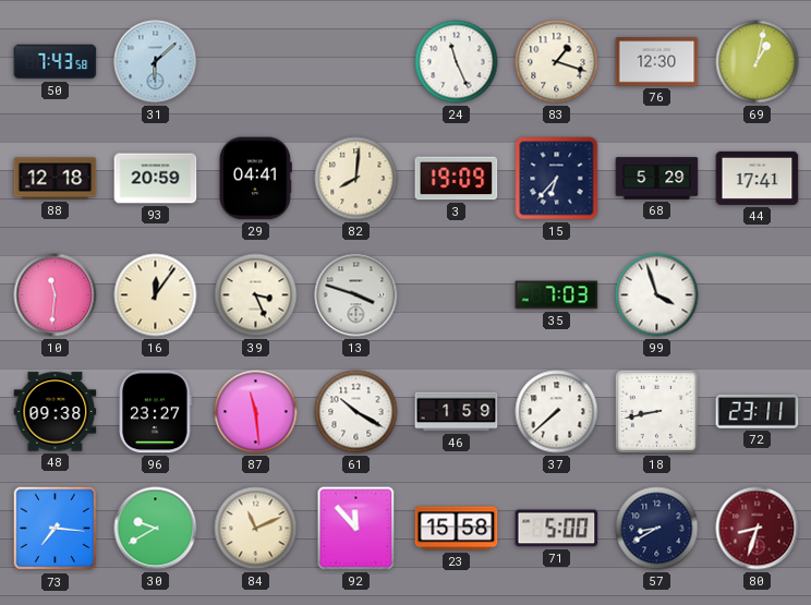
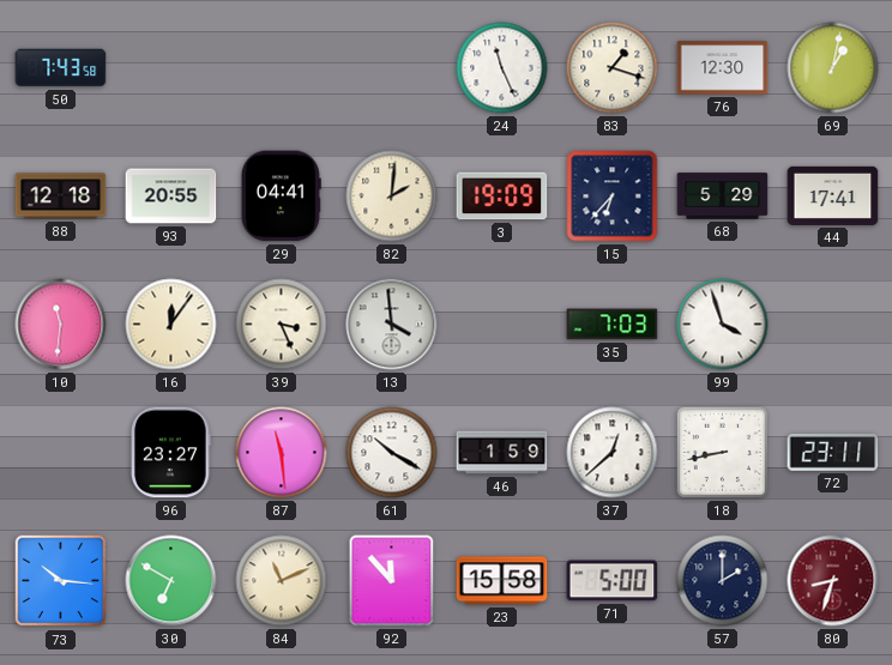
31: 6:08 -> none (156, 62)
93: 20:59 -> 20:55 (171, 197)
82: 8:01 -> 2:01 (392, 197)
13: 3:48 -> 3:59 (392, 325)
48: 09:38 -> none (56, 412)
37: 7:38 -> 12:38 (613, 453)
73: 7:16 -> 10:16 (61, 581)
30: 9:40 -> 6:50 (171, 581)
57: 8:40 -> 2:00 (723, 581)
